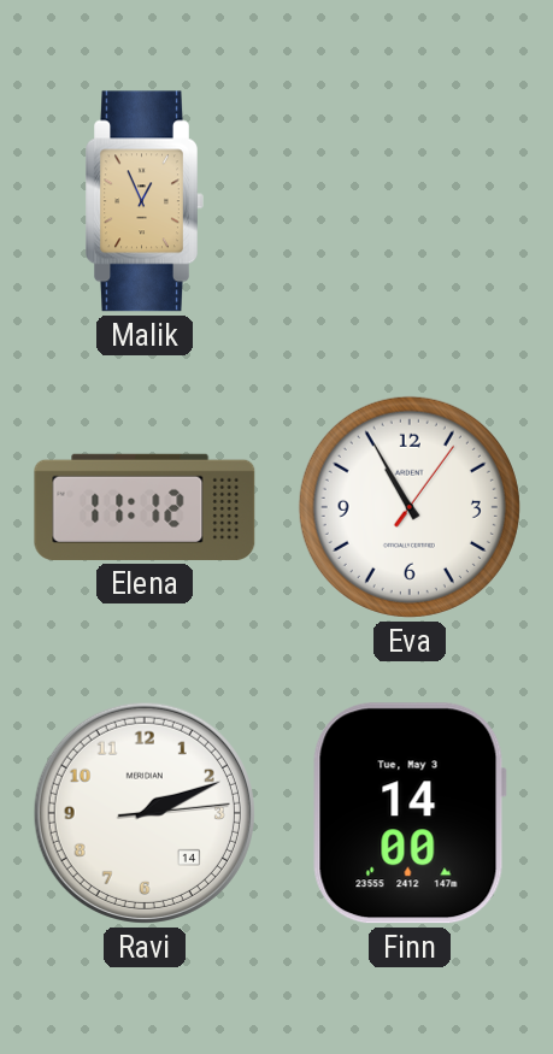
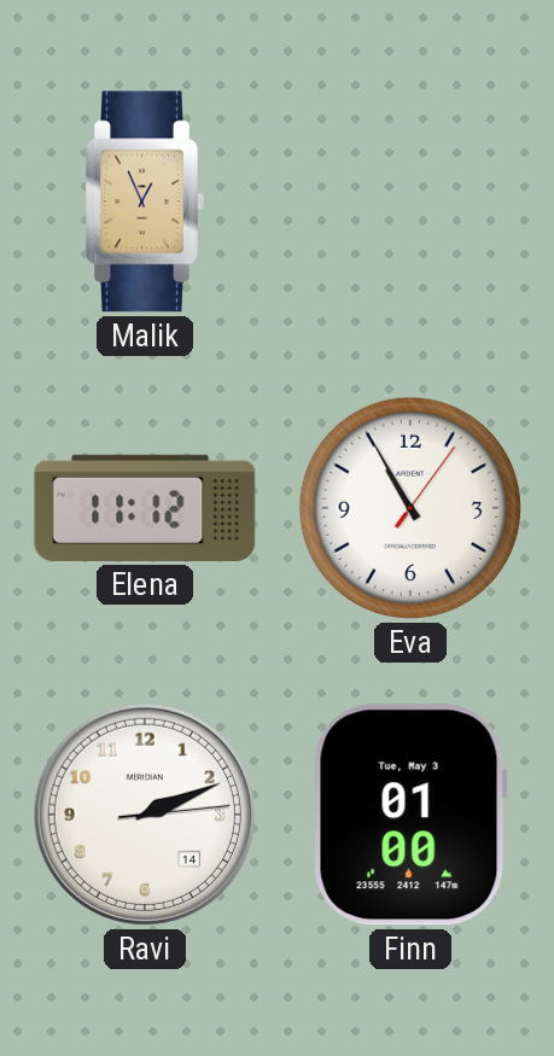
Finn: 14:00 -> 01:00 (410, 815)
